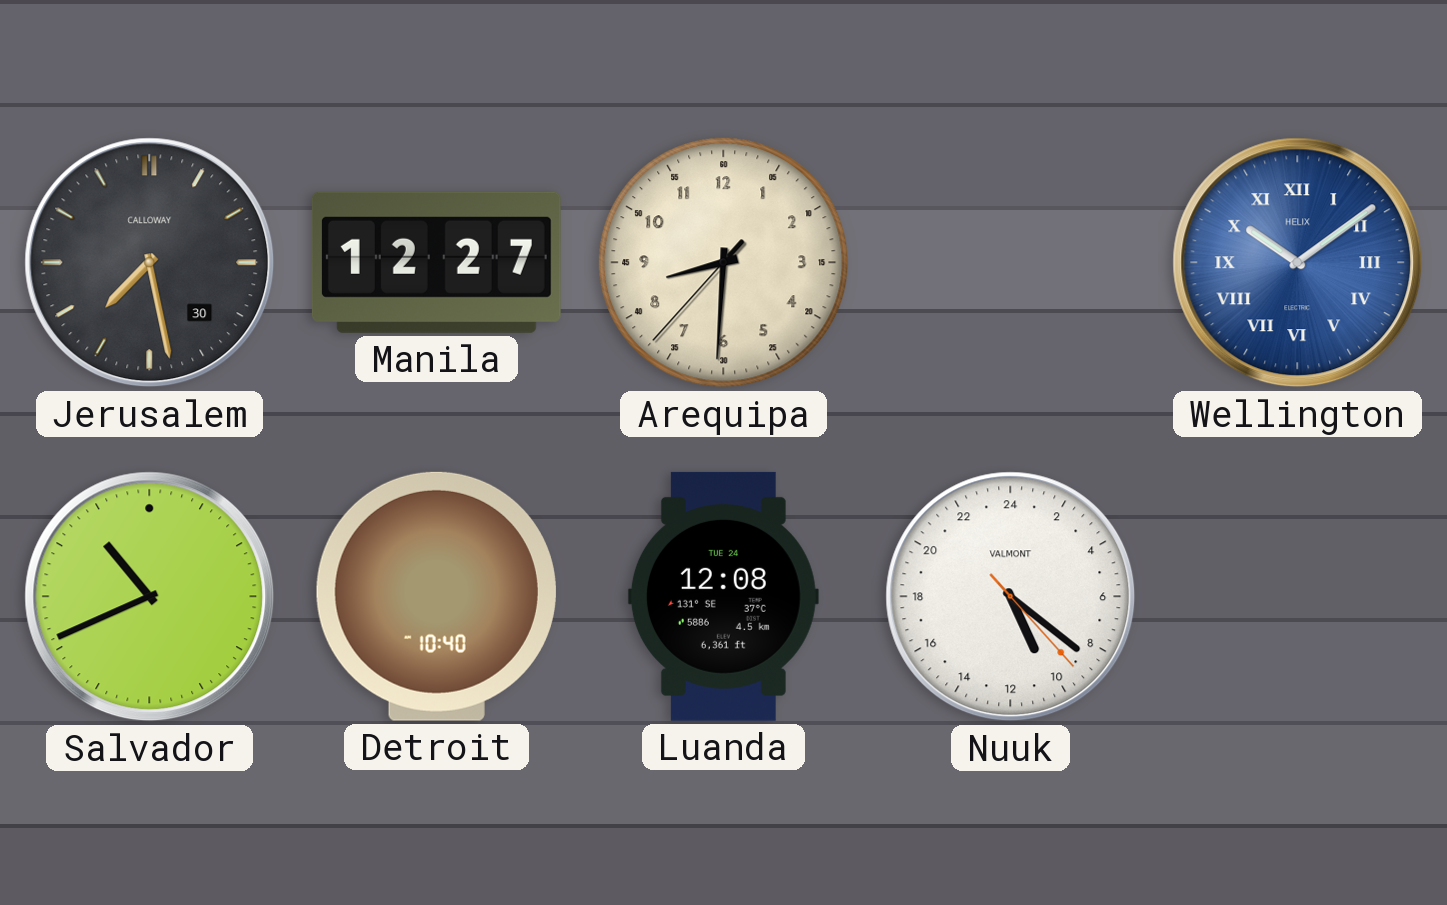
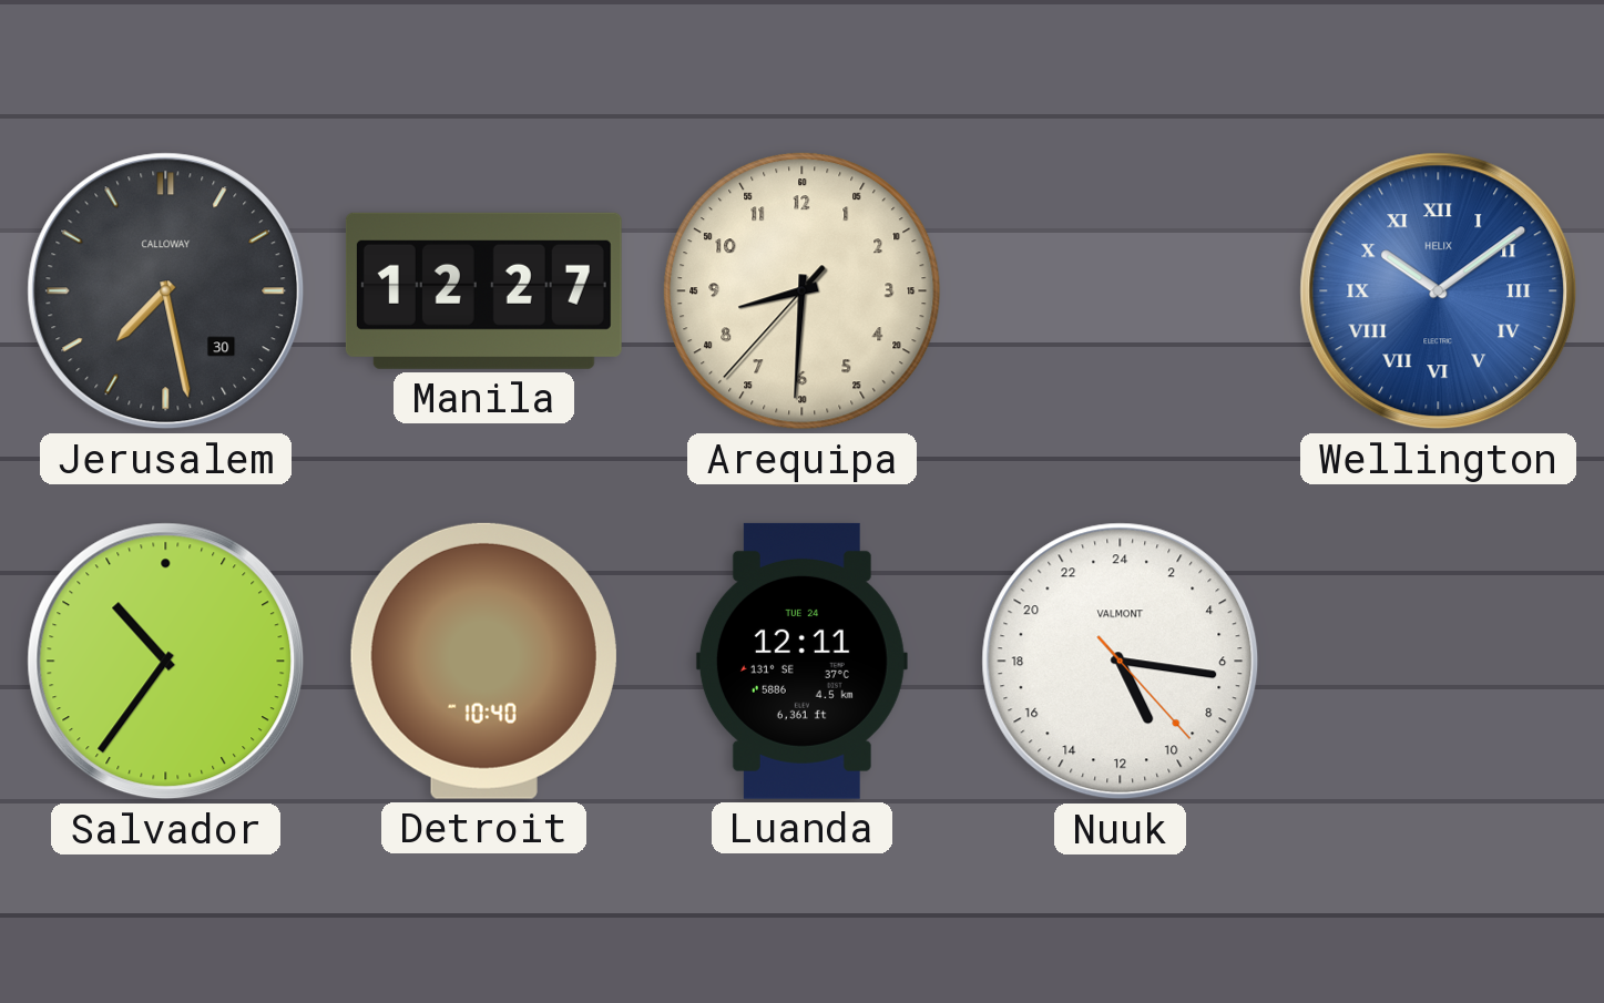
Salvador: 10:41 -> 10:36 (166, 662)
Luanda: 12:08 -> 12:11 (801, 661)
Nuuk: 10:21 -> 10:16 (1121, 662)
